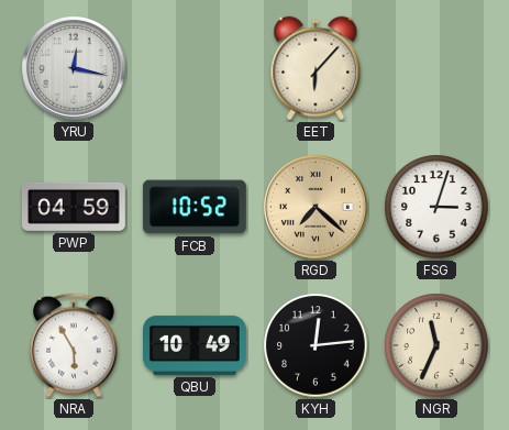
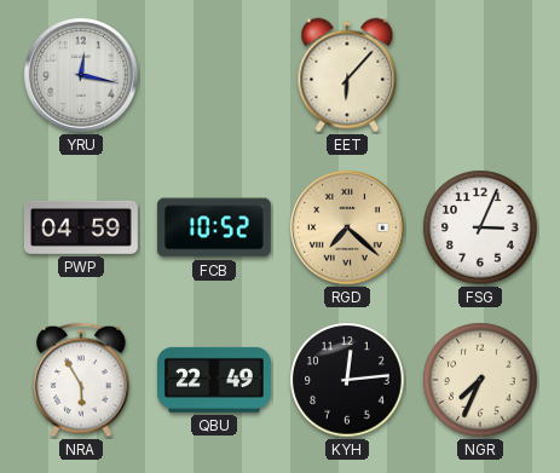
FSG: 3:03 -> 3:04 (480, 227)
QBU: 10:49 -> 22:49 (215, 380)
NGR: 11:34 -> 7:34 (480, 380)
